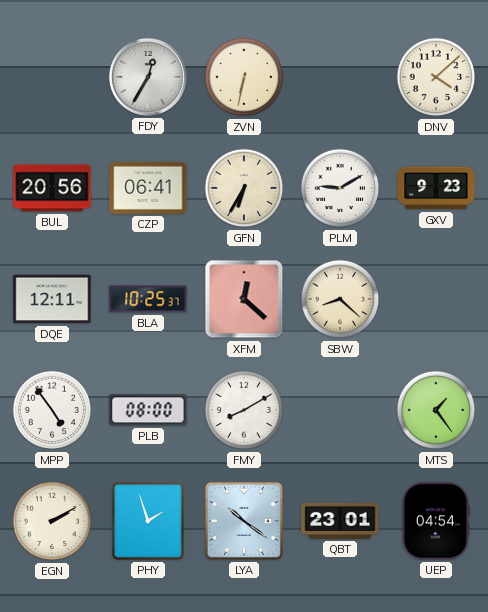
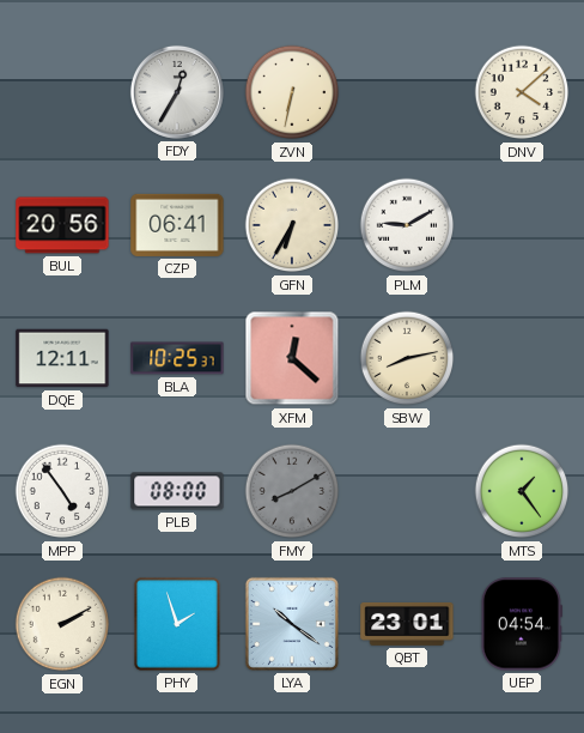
GXV: 9:23 -> none (436, 188)
SBW: 8:22 -> 8:13 (407, 358)
FMY dial: white -> grey (292, 491)
